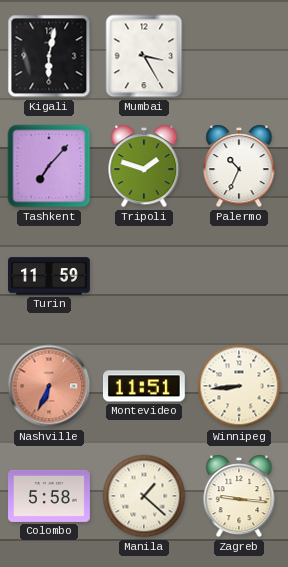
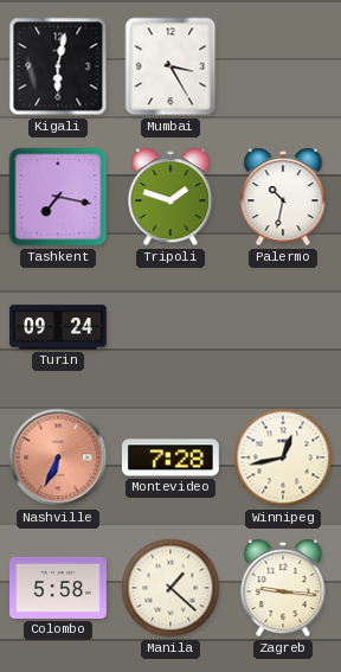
Tashkent: 7:07 -> 7:17 (58, 197)
Palermo: 10:34 -> 10:32 (283, 197)
Turin: 11:59 -> 09:24 (59, 327)
Montevideo: 11:51 -> 7:28 (170, 457)
Winnipeg: 8:44 -> 12:43 (283, 457)
